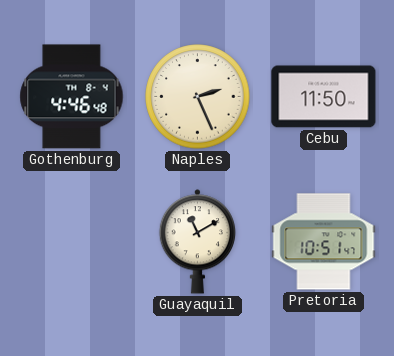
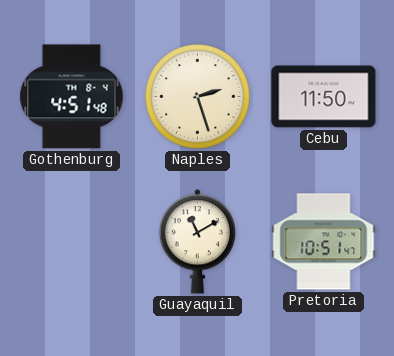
Gothenburg: 4:46 -> 4:51 (72, 97)
Naples: 2:26 -> 2:27 (198, 97)
